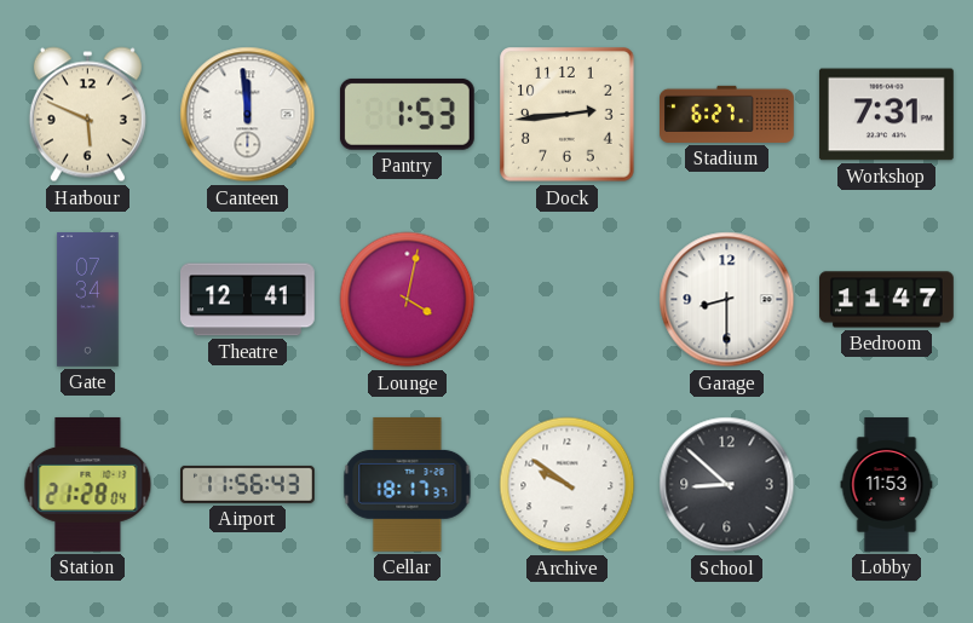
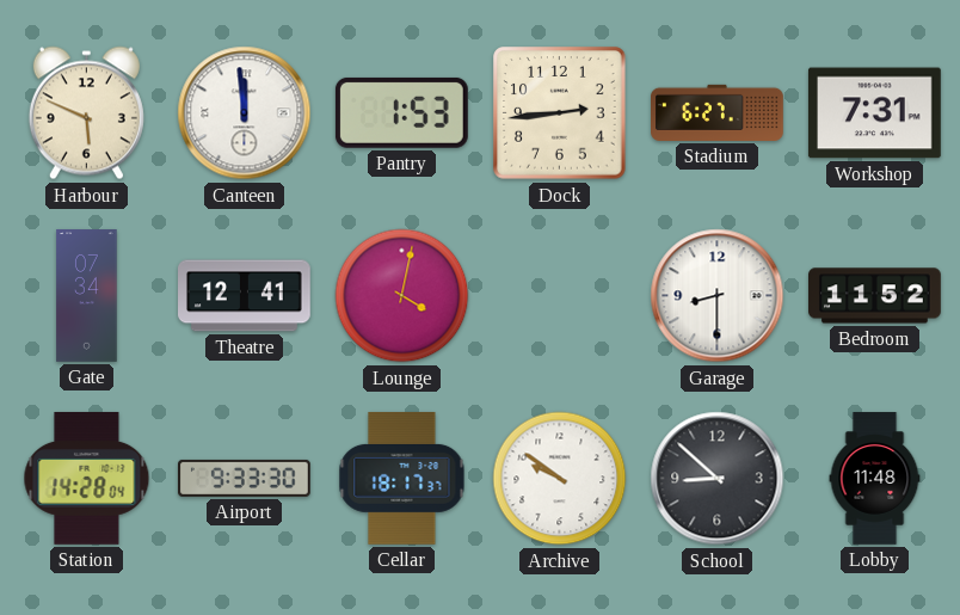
Bedroom: 11:47 -> 11:52 (875, 296)
Station: 21:28 -> 14:28 (87, 478)
Airport: 11:56 -> 9:33 (245, 478)
Lobby: 11:53 -> 11:48 (875, 479)
